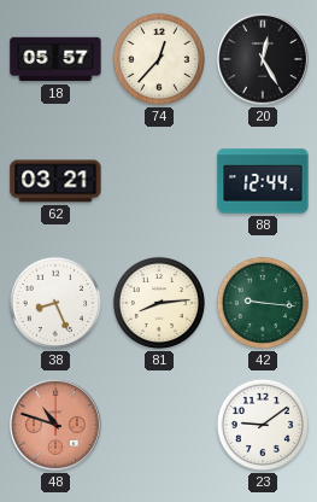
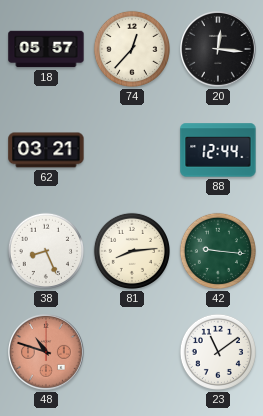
20: 12:25 -> 12:16 (219, 50)
23: 9:09 -> 11:09 (218, 352)
